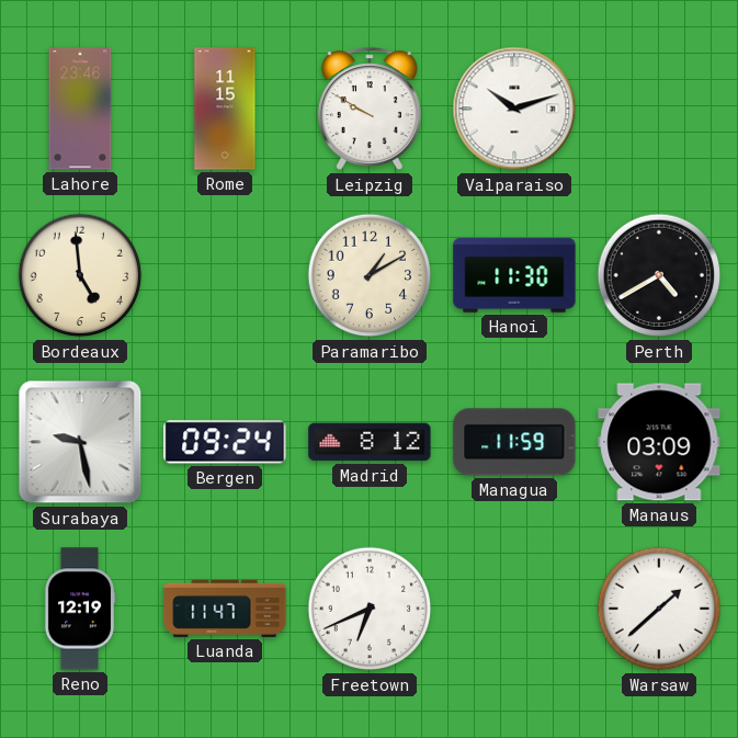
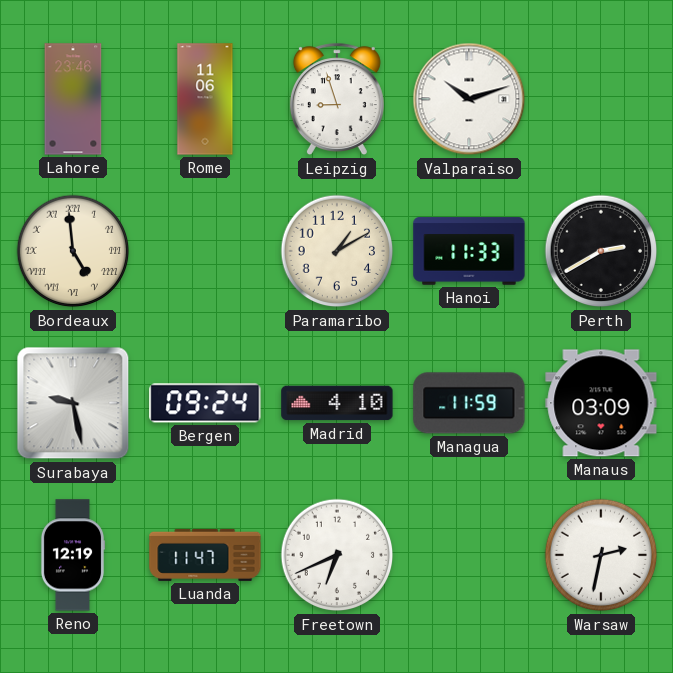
Rome: 11:15 -> 11:06 (205, 99)
Leipzig: 9:50 -> 8:57 (337, 100)
Bordeaux numerals: Arabic -> Roman (73, 251)
Hanoi: 11:30 -> 11:33 (469, 251)
Perth: 4:40 -> 2:40 (601, 251)
Madrid: 8:12 -> 4:10 (337, 403)
Warsaw: 1:38 -> 2:32 (601, 555)
